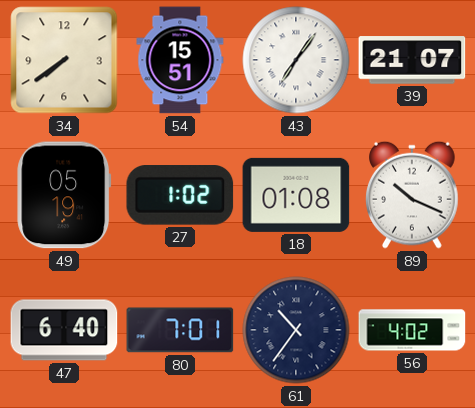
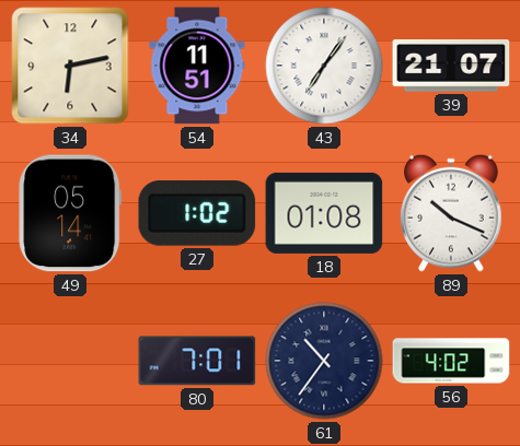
34: 7:39 -> 6:13 (70, 66)
54: 15:51 -> 11:51 (197, 66)
49: 05:19 -> 05:14 (70, 213)
47: 6:40 -> none (64, 330)
